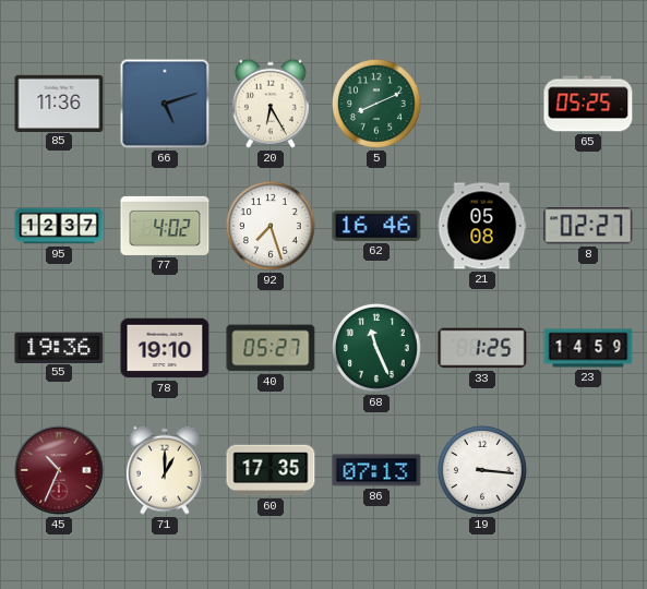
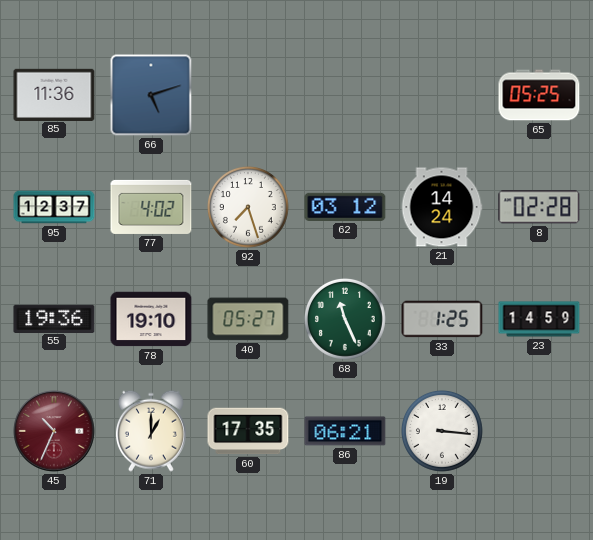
20: 6:25 -> none (271, 104)
5: 8:11 -> none (376, 104)
62: 16:46 -> 03:12 (345, 207)
21: 05:08 -> 14:24 (442, 207)
8: 02:27 -> 02:28 (539, 207)
86: 07:13 -> 06:21 (345, 431)
